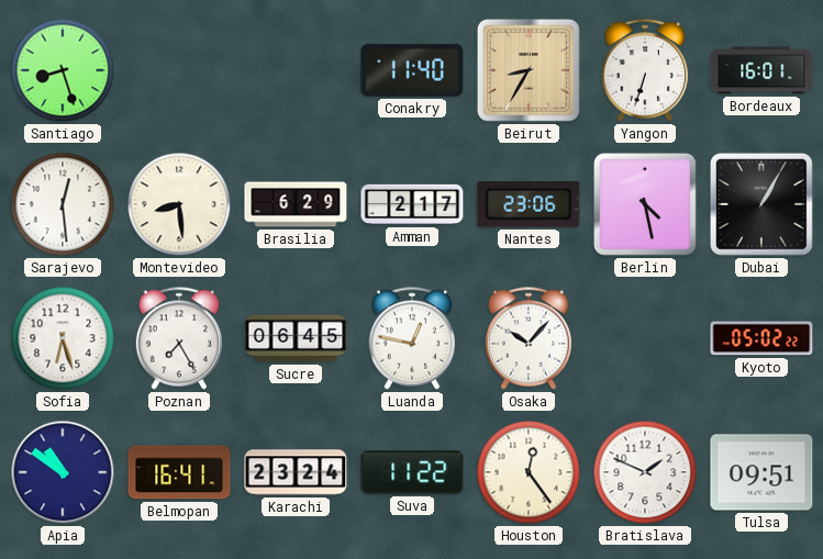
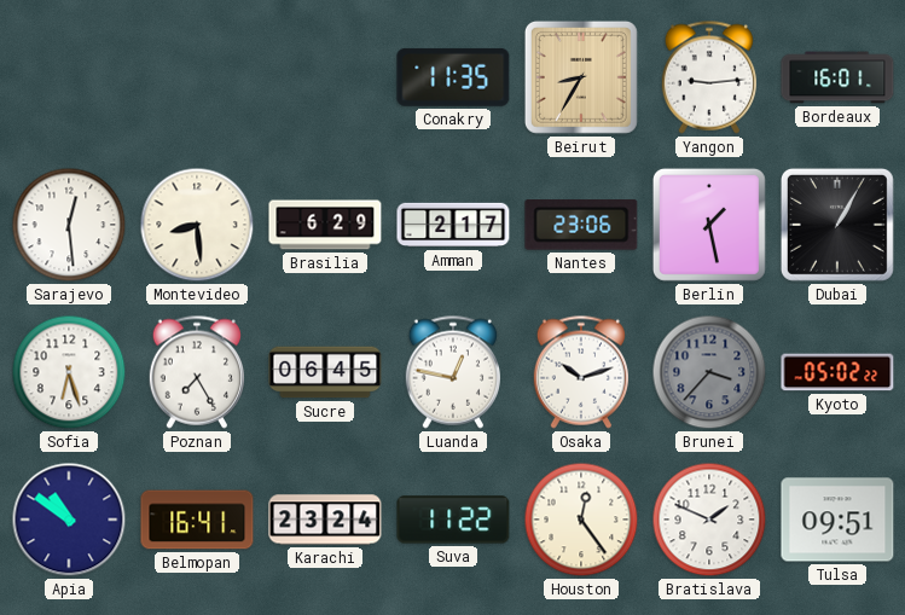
Santiago: 8:27 -> none (63, 70)
Conakry: 11:40 -> 11:35 (453, 77)
Yangon: 6:33 -> 9:14 (708, 77)
Berlin: 4:28 -> 1:28 (709, 225)
Osaka: 10:07 -> 10:12 (580, 372)
Brunei: none -> 3:37 (709, 372)
